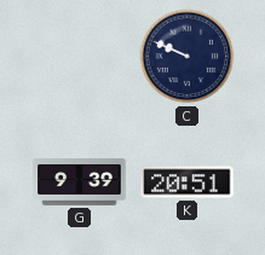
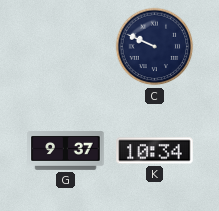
G: 9:39 -> 9:37 (66, 151)
K: 20:51 -> 10:34 (155, 151)
